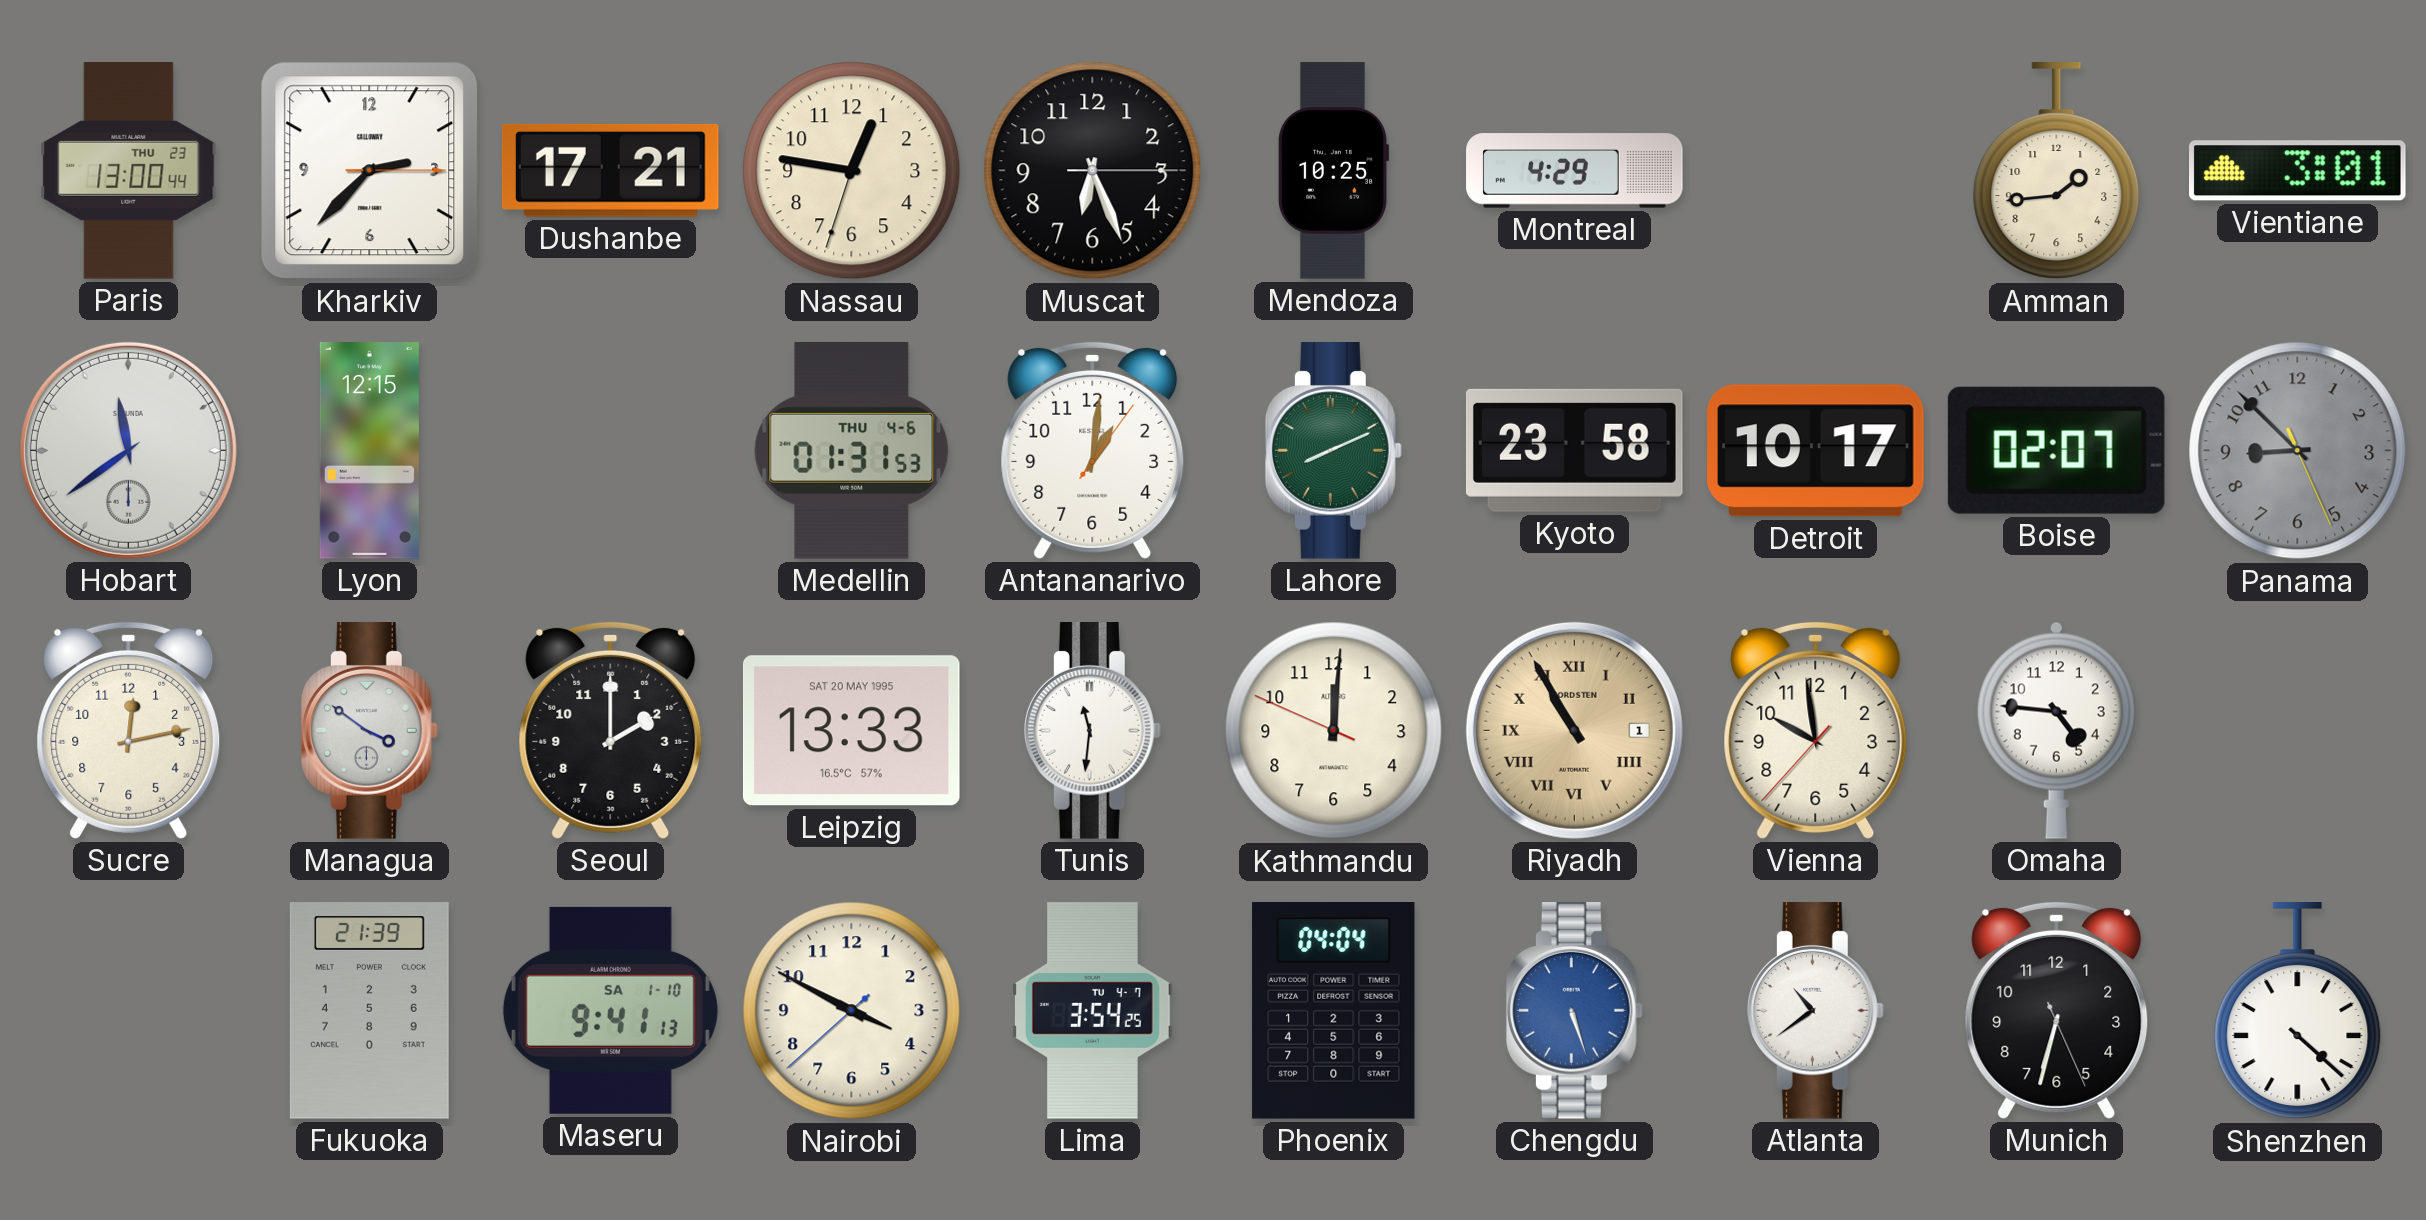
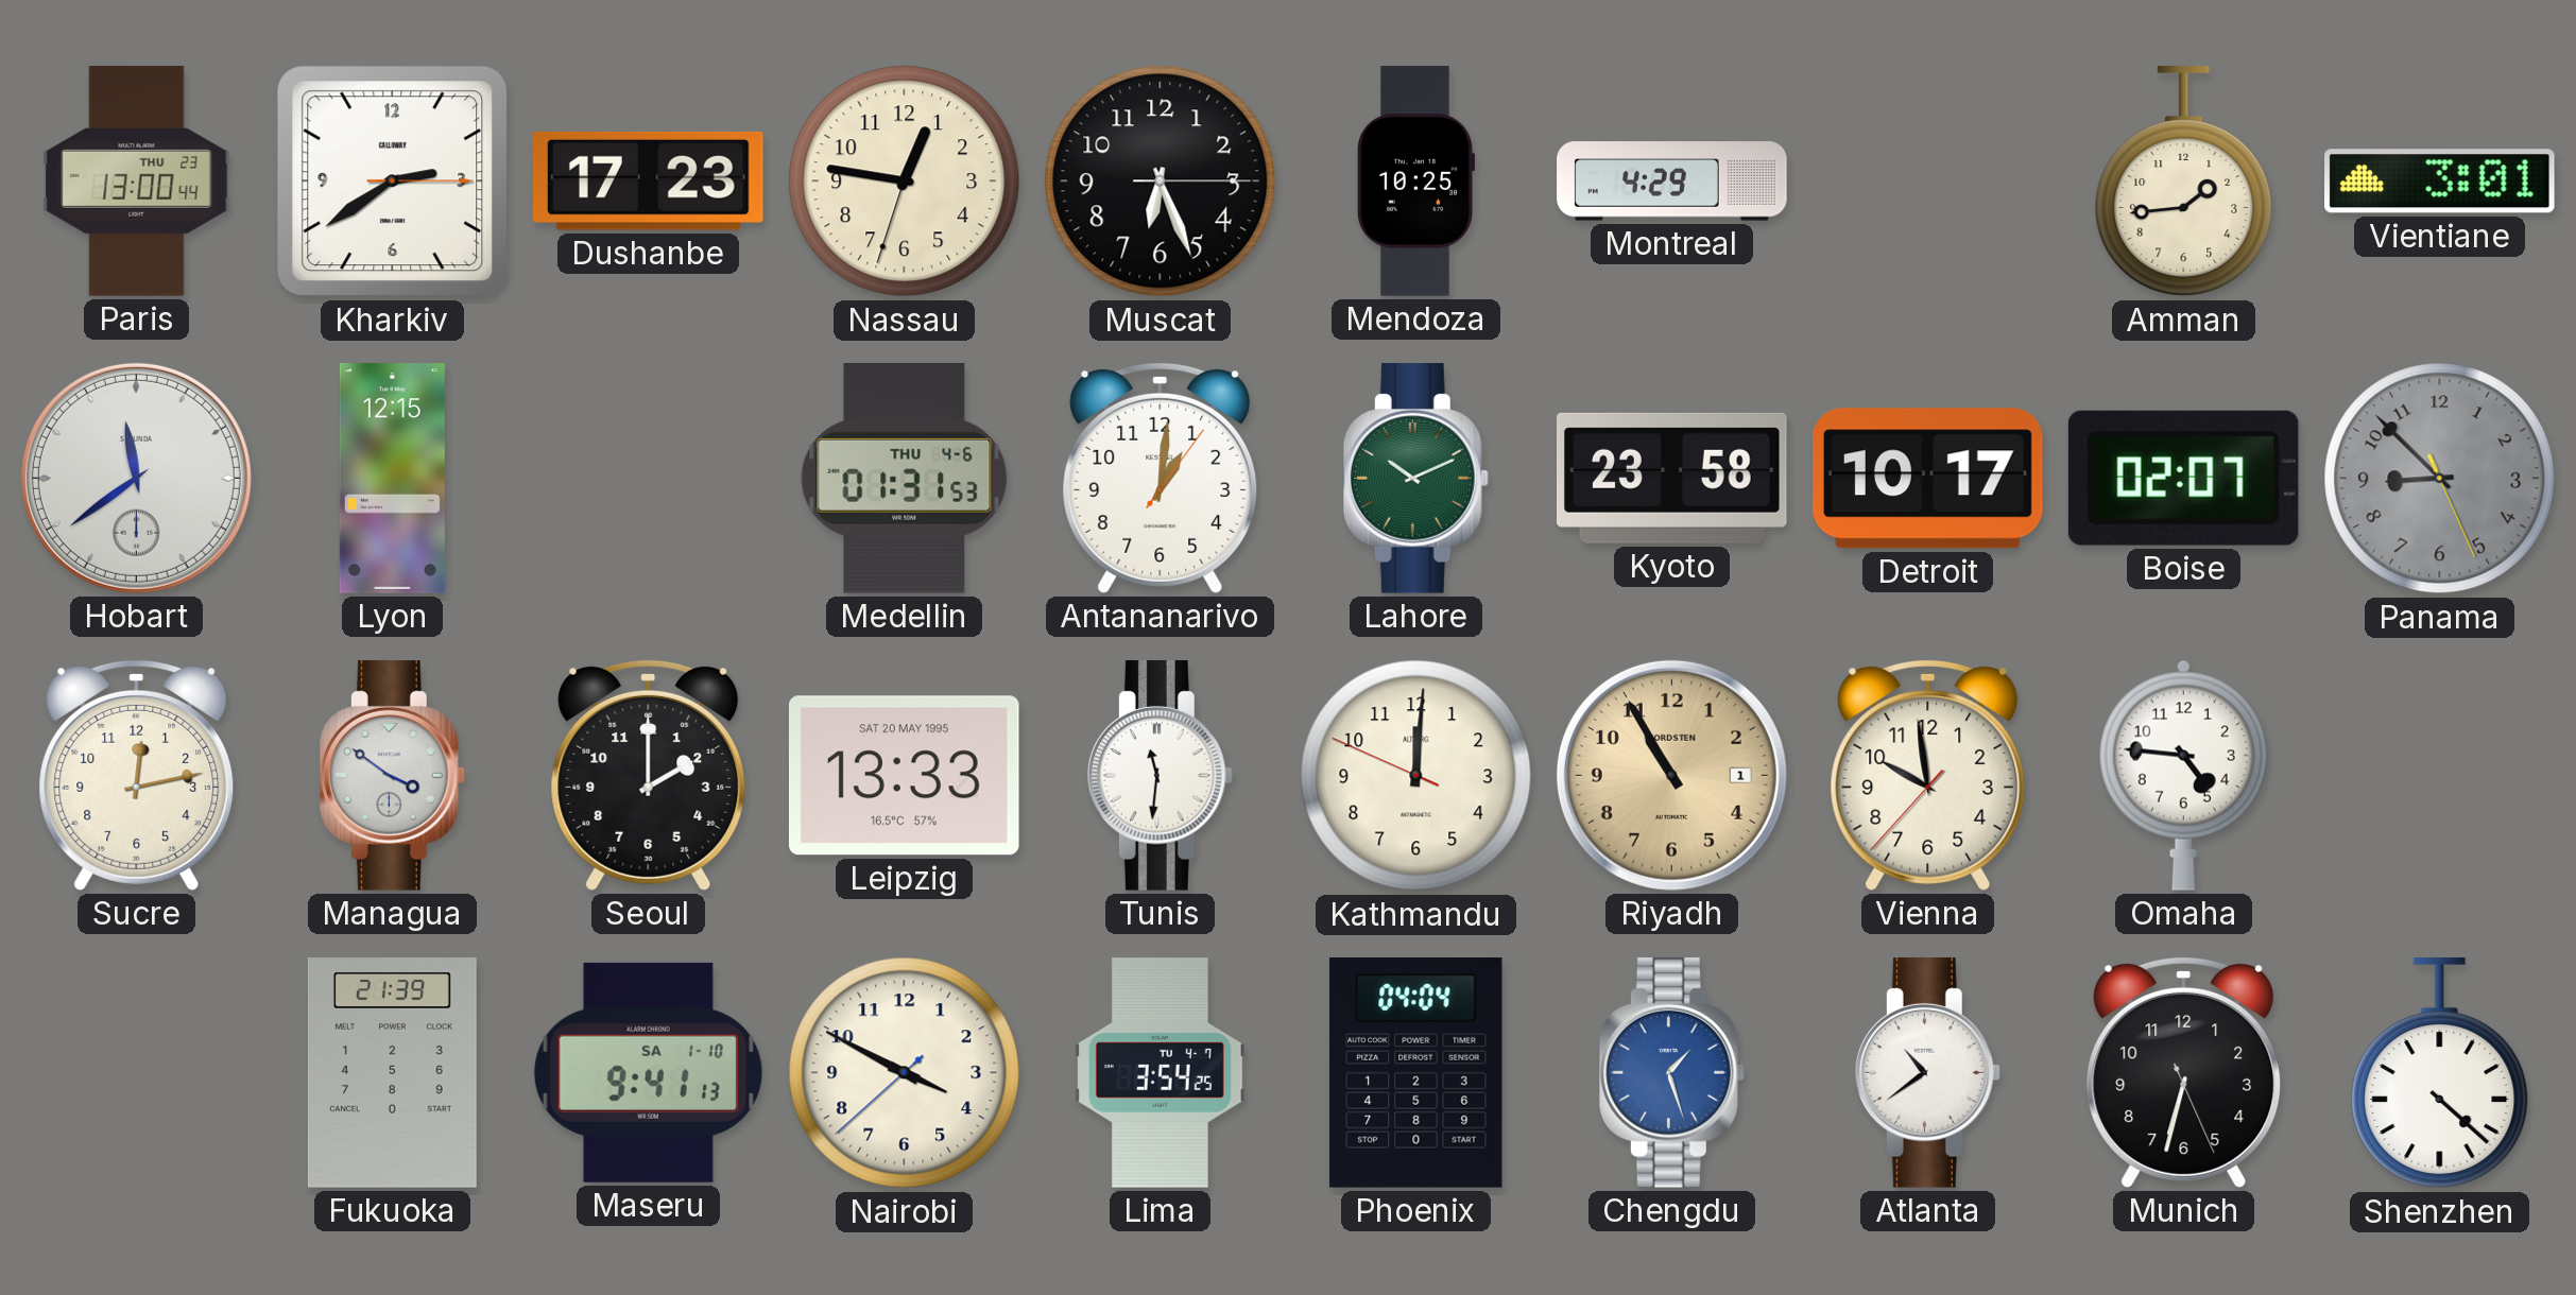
Kharkiv: 2:37 -> 2:39 (393, 182)
Dushanbe: 17:21 -> 17:23 (648, 180)
Lahore: 8:11 -> 10:11 (1415, 479)
Riyadh numerals: Roman -> Arabic (1671, 775)
Chengdu: 5:27 -> 1:27 (1671, 1073)
